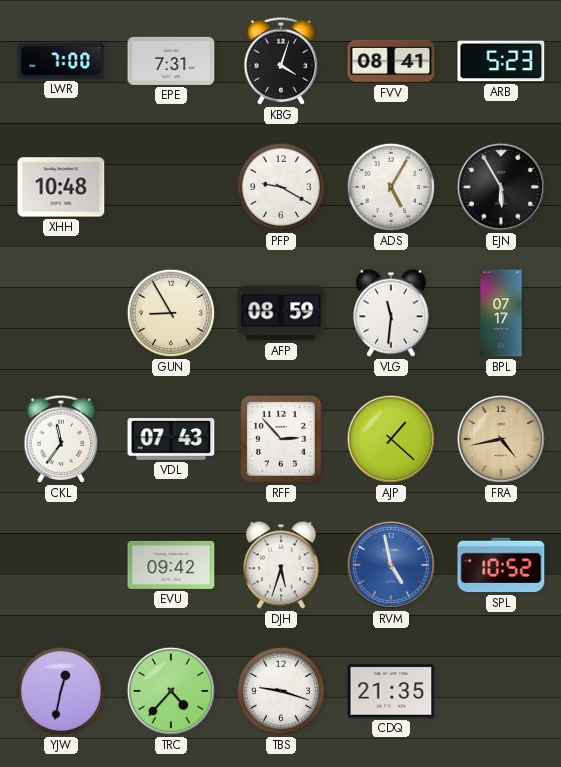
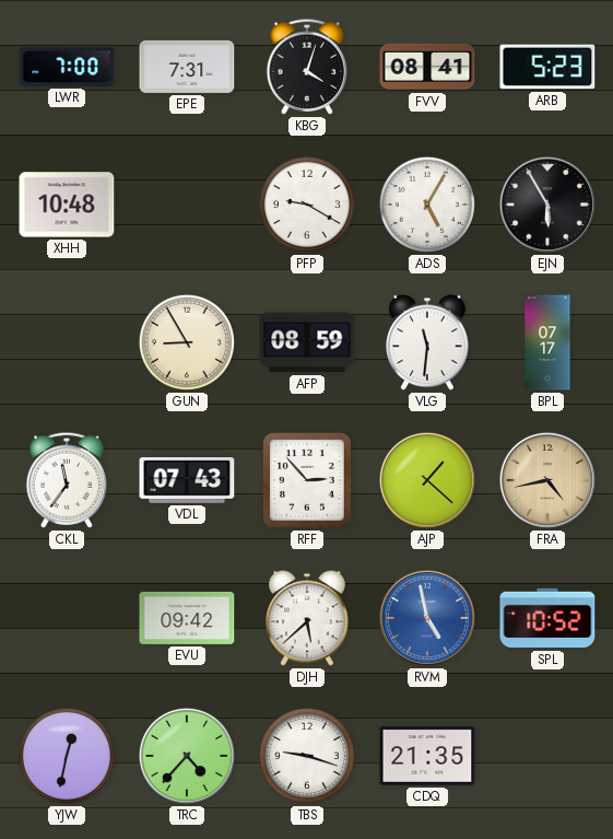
DJH: 5:33 -> 5:38 (307, 618)
